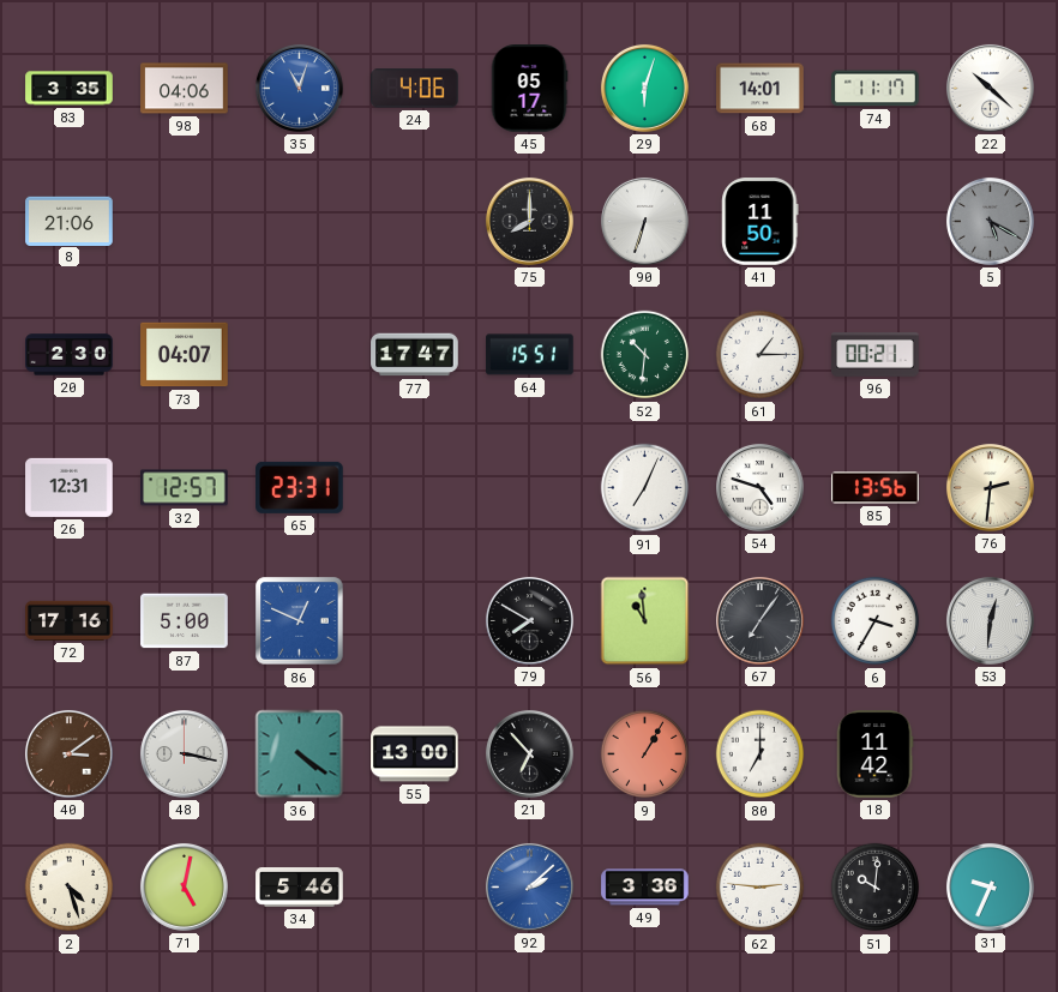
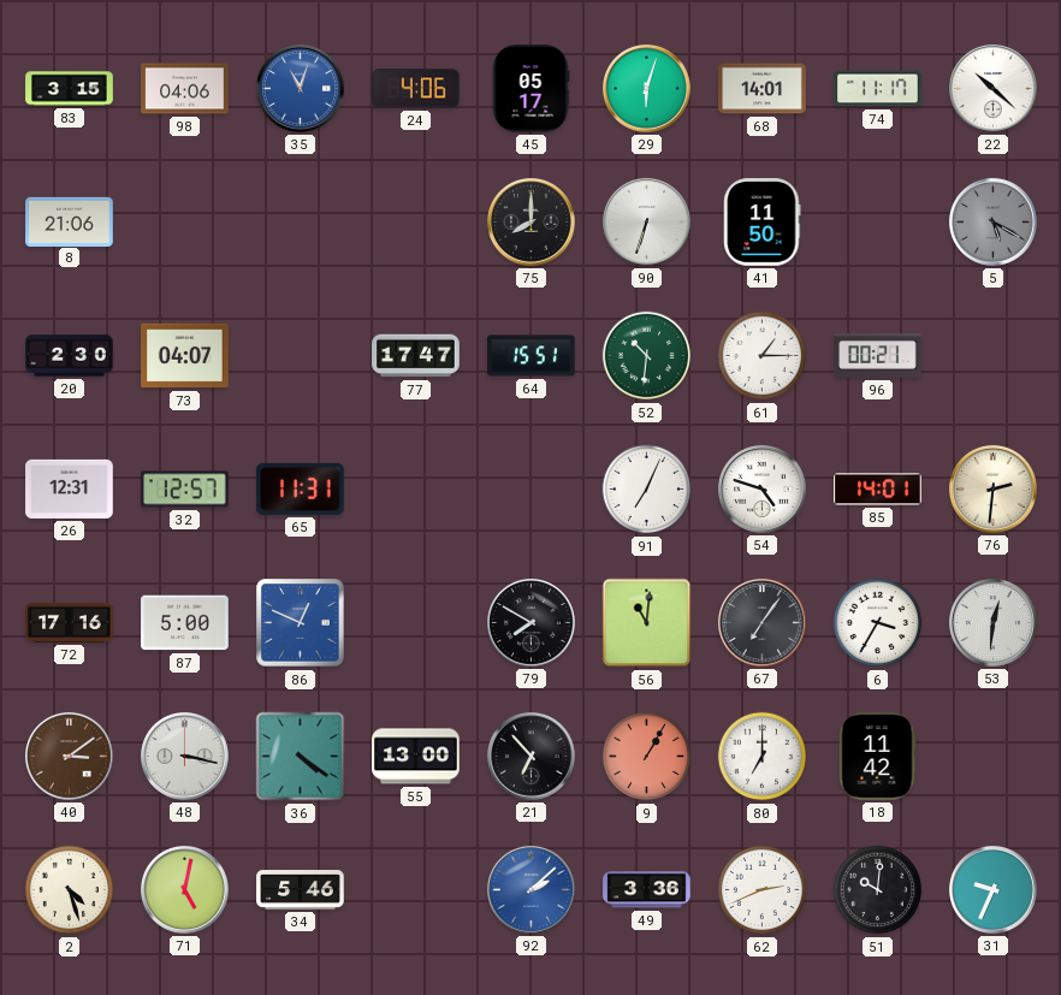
83: 3:35 -> 3:15 (70, 89)
65: 23:31 -> 11:31 (301, 488)
85: 13:56 -> 14:01 (878, 490)
56: 10:59 -> 11:01 (647, 623)
62: 2:46 -> 2:41 (763, 890)
